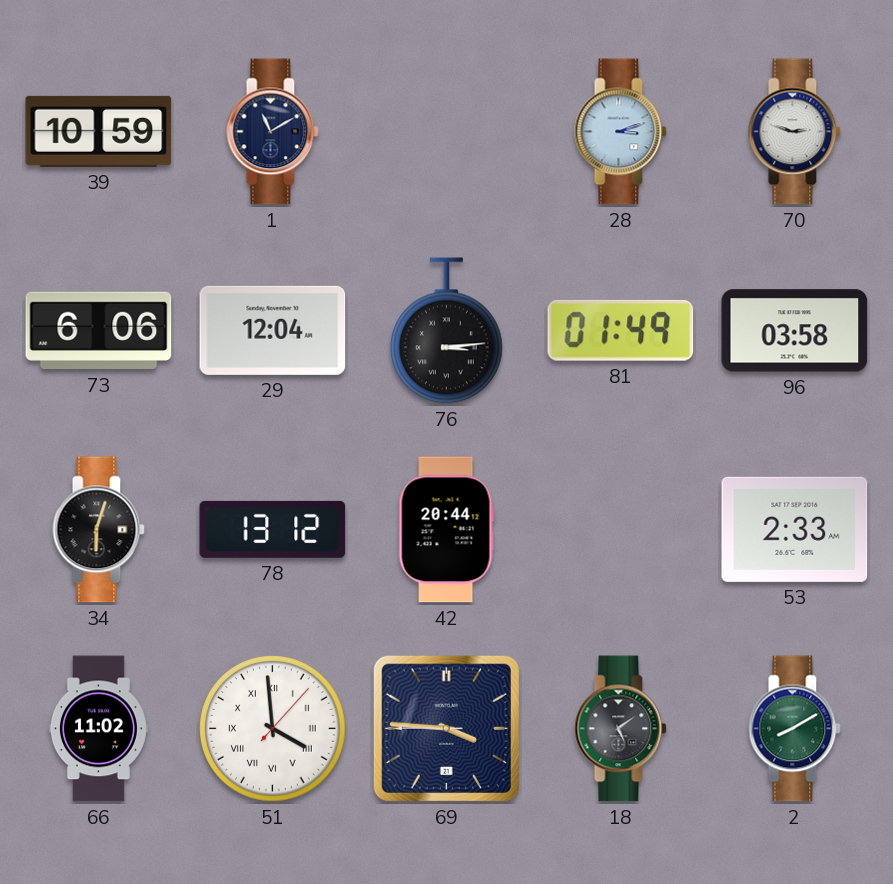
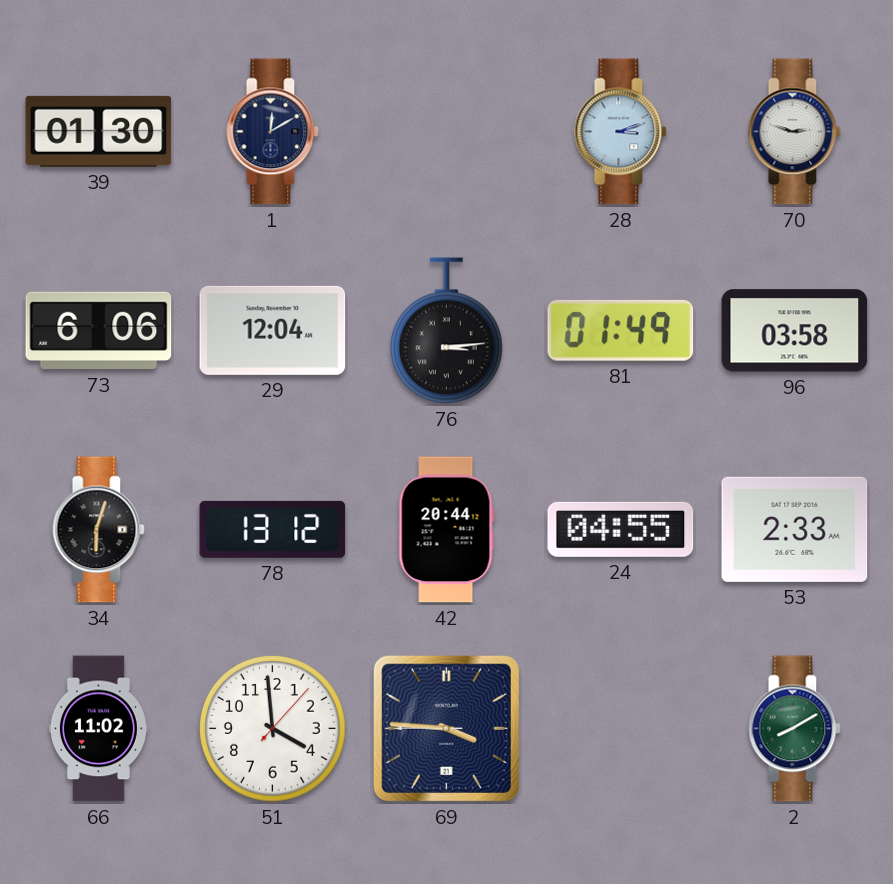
39: 10:59 -> 01:30 (99, 131)
1: 11:10 -> 12:10 (273, 132)
24: none -> 04:55 (621, 529)
51 numerals: Roman -> Arabic (273, 729)
18: 5:09 -> none (621, 729)
